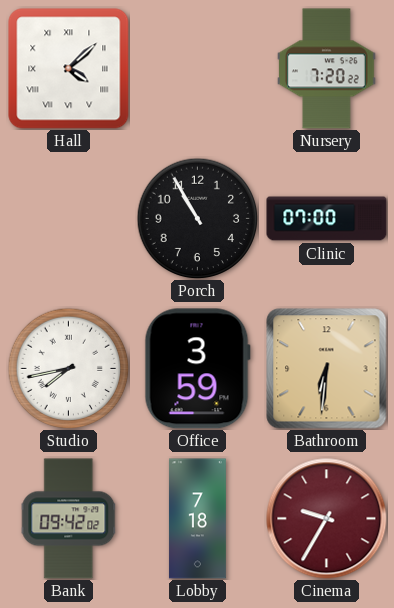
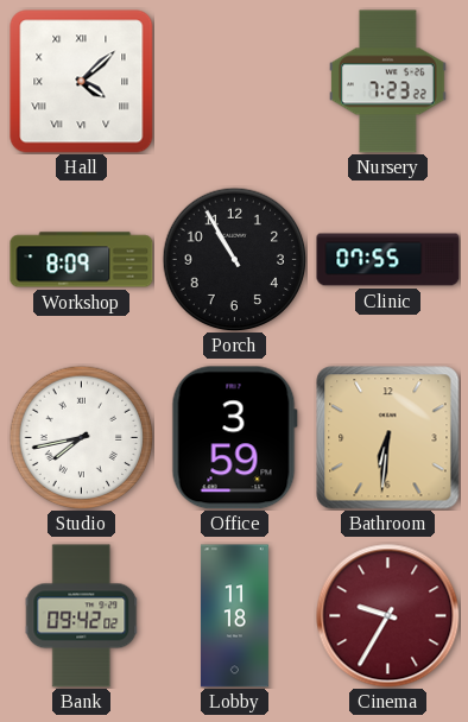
Nursery: 7:20 -> 7:23 (388, 82)
Workshop: none -> 8:09 (82, 260)
Clinic: 07:00 -> 07:55 (388, 260)
Lobby: 7:18 -> 11:18 (234, 616)
